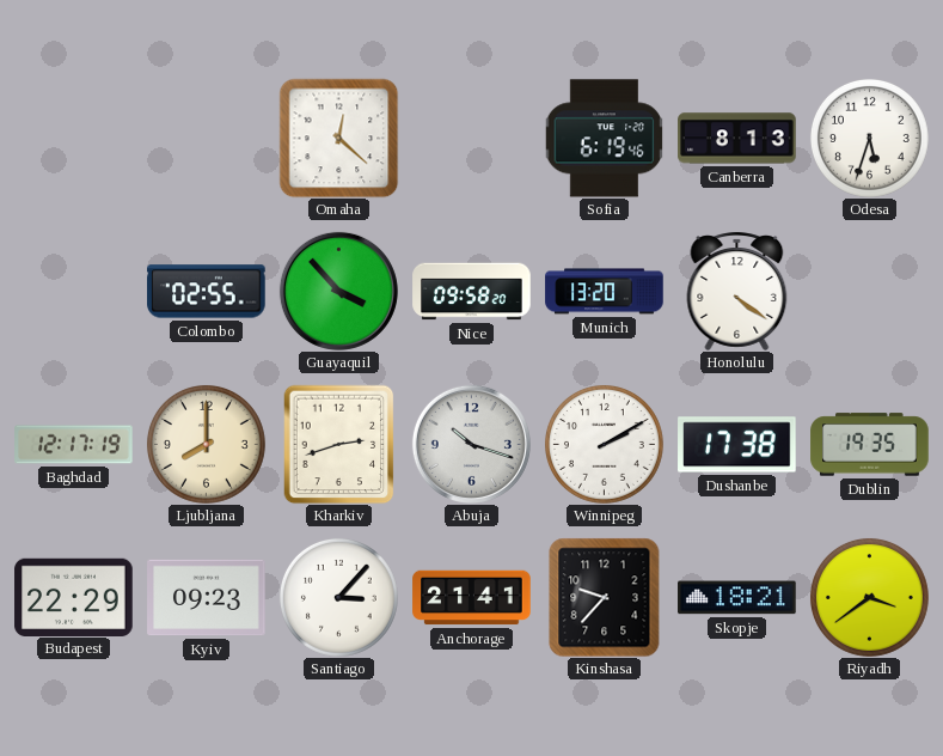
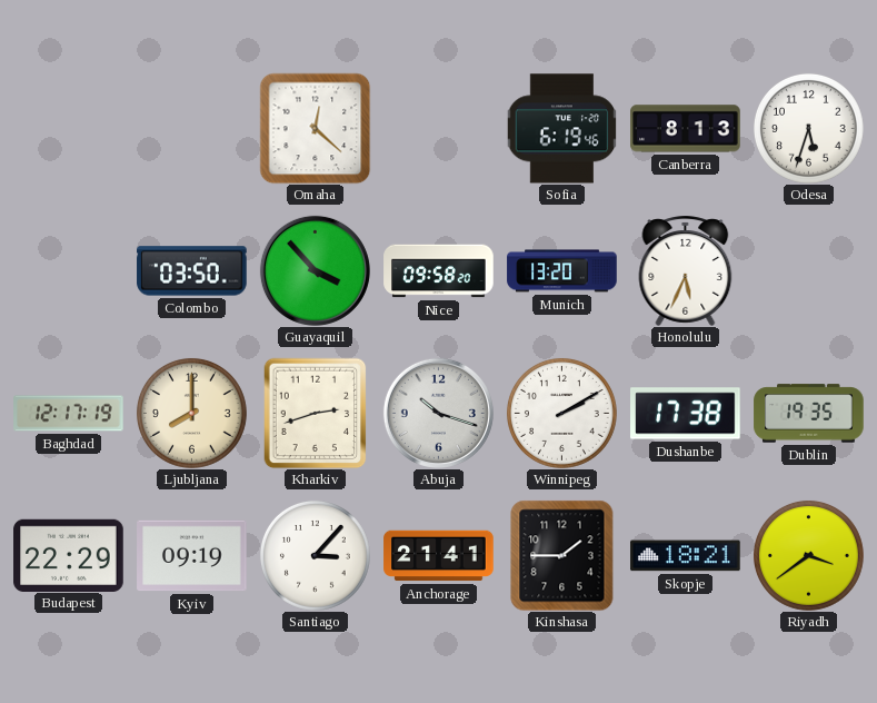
Colombo: 02:55 -> 03:50 (192, 271)
Honolulu: 4:21 -> 5:34 (686, 270)
Kyiv: 09:23 -> 09:19 (192, 556)
Kinshasa: 9:37 -> 1:45 (562, 555)
